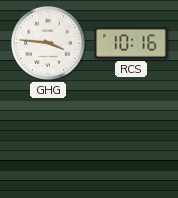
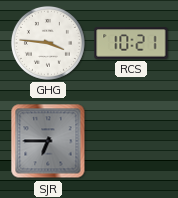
RCS: 10:16 -> 10:21 (131, 43)
SJR: none -> 6:45 (48, 141)
